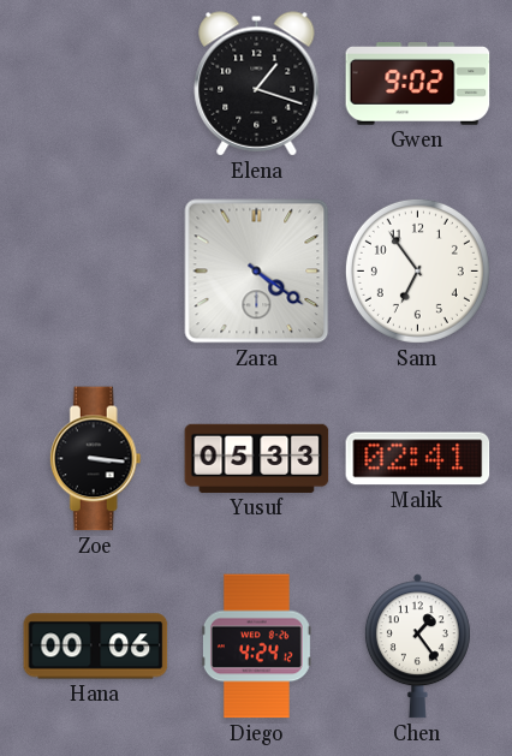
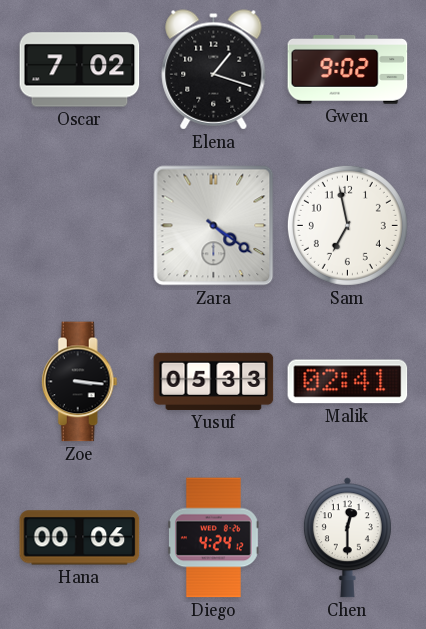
Oscar: none -> 7:02 (80, 70)
Sam: 6:54 -> 6:58 (347, 225)
Chen: 1:24 -> 12:30 (347, 538)
